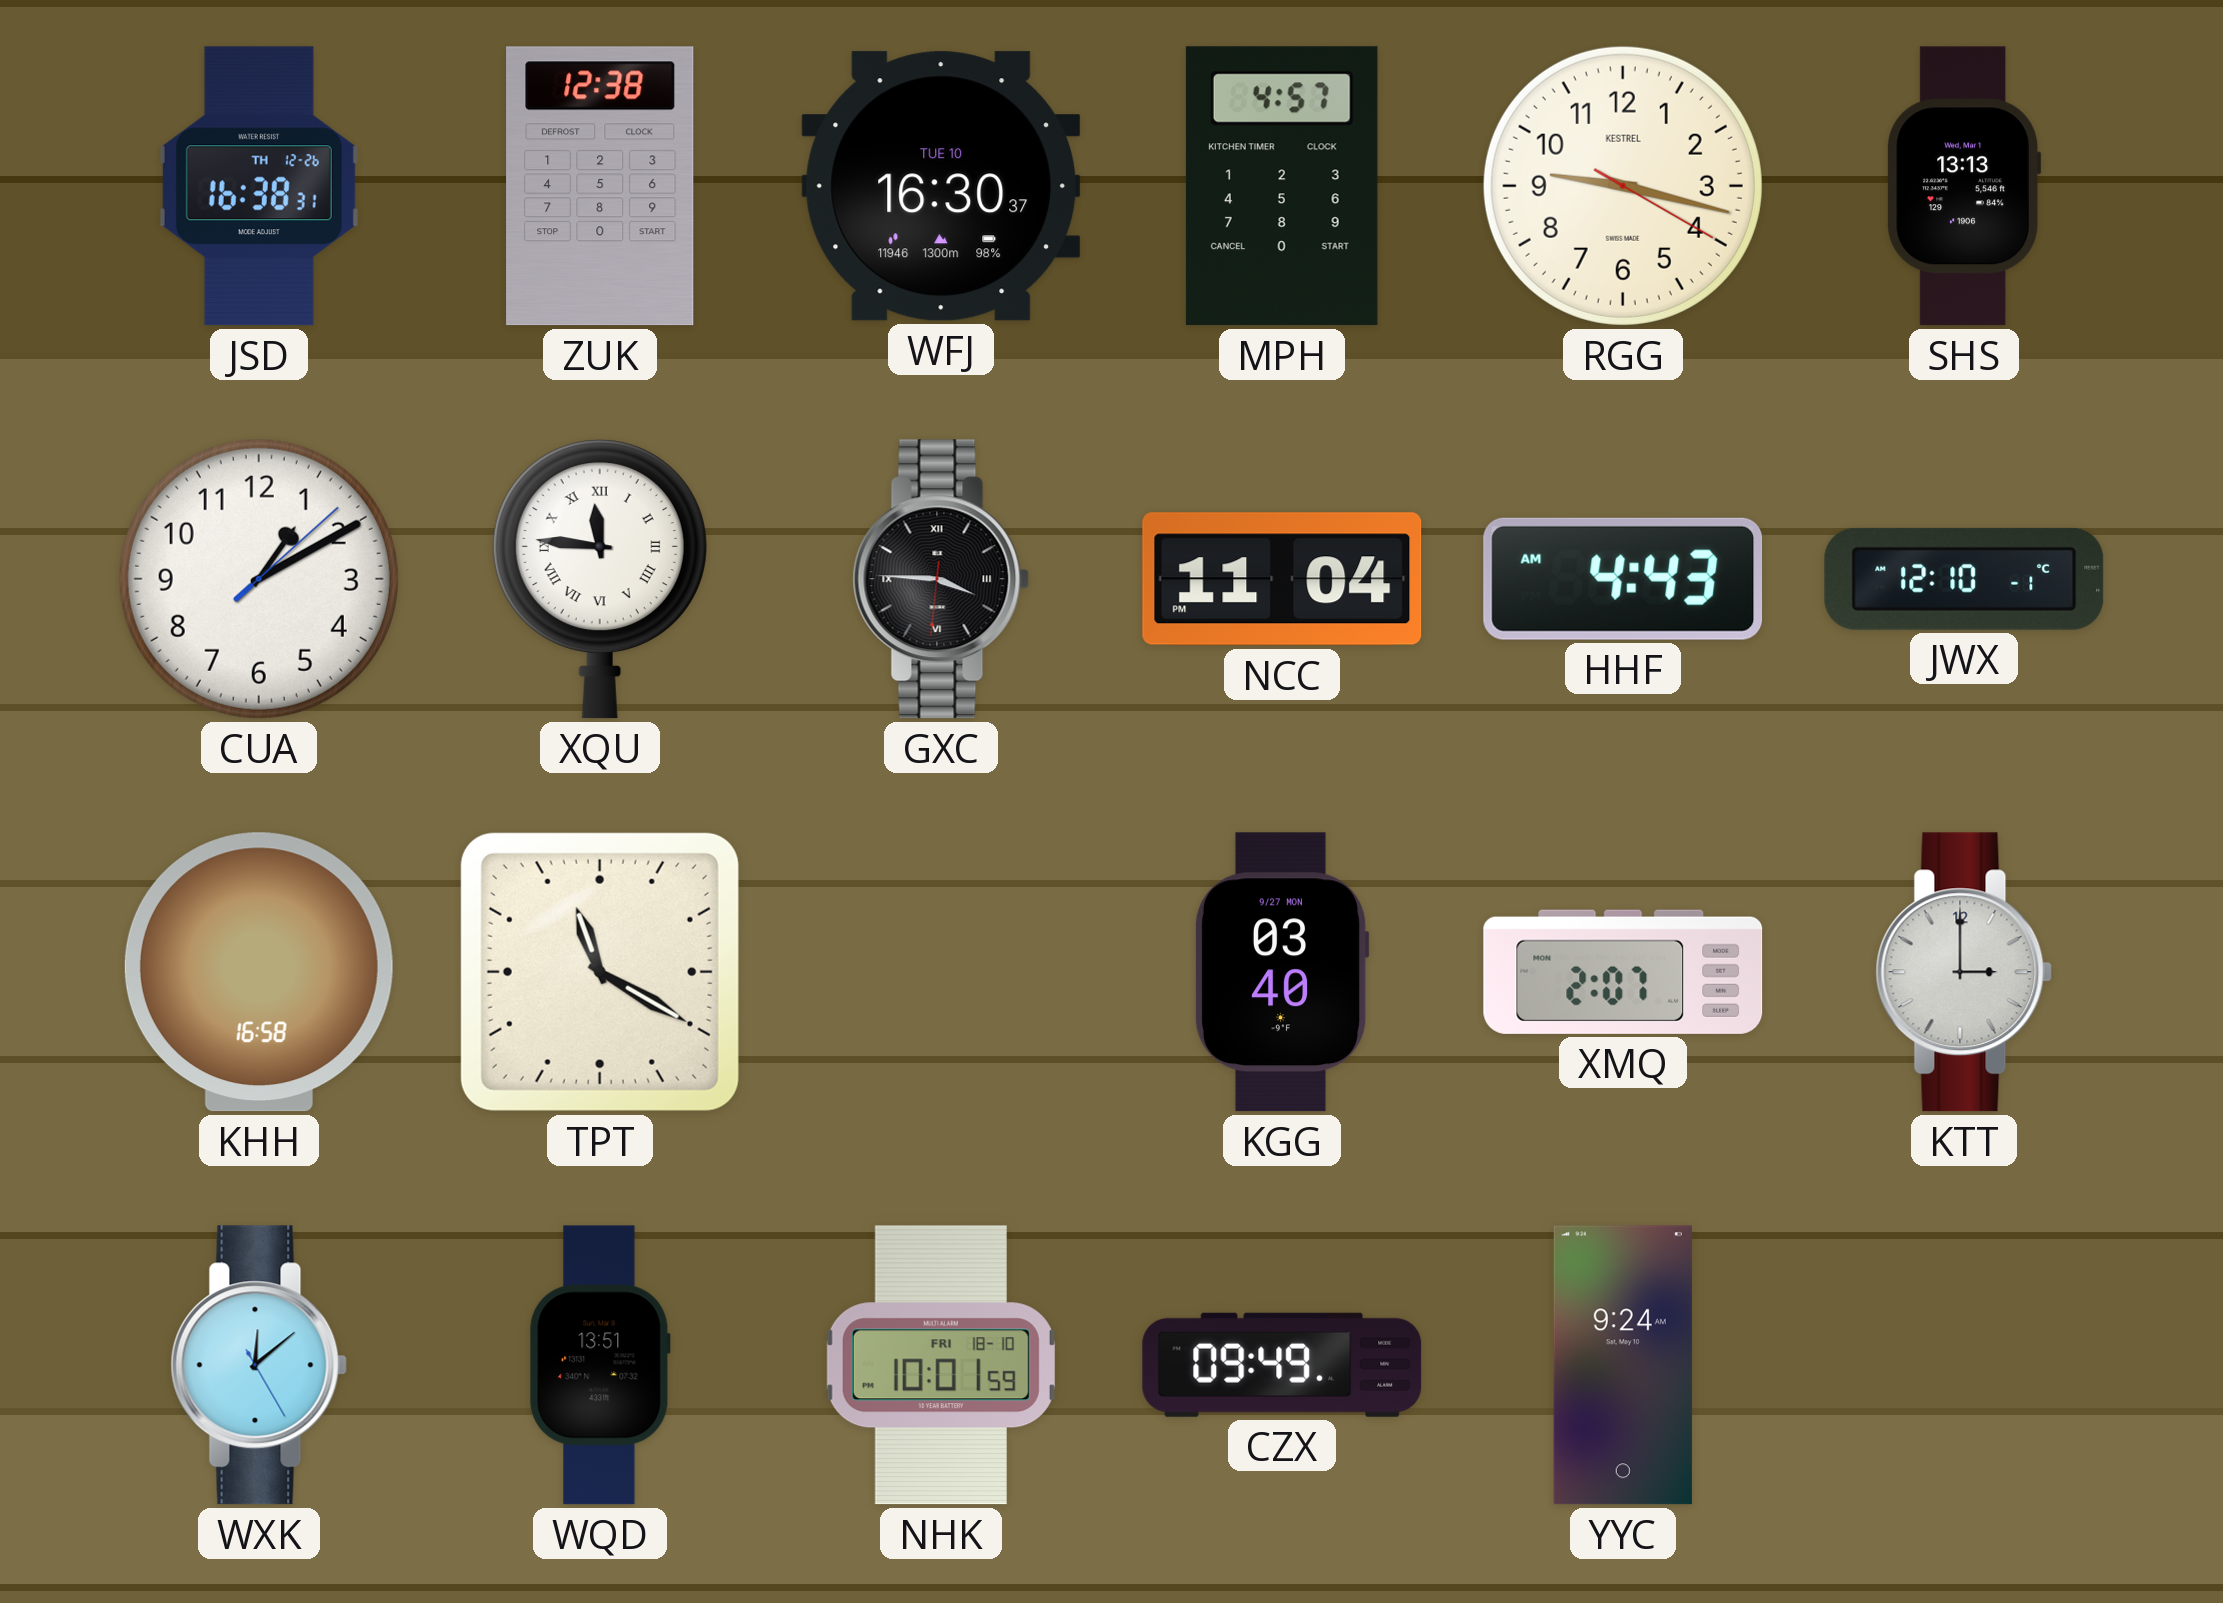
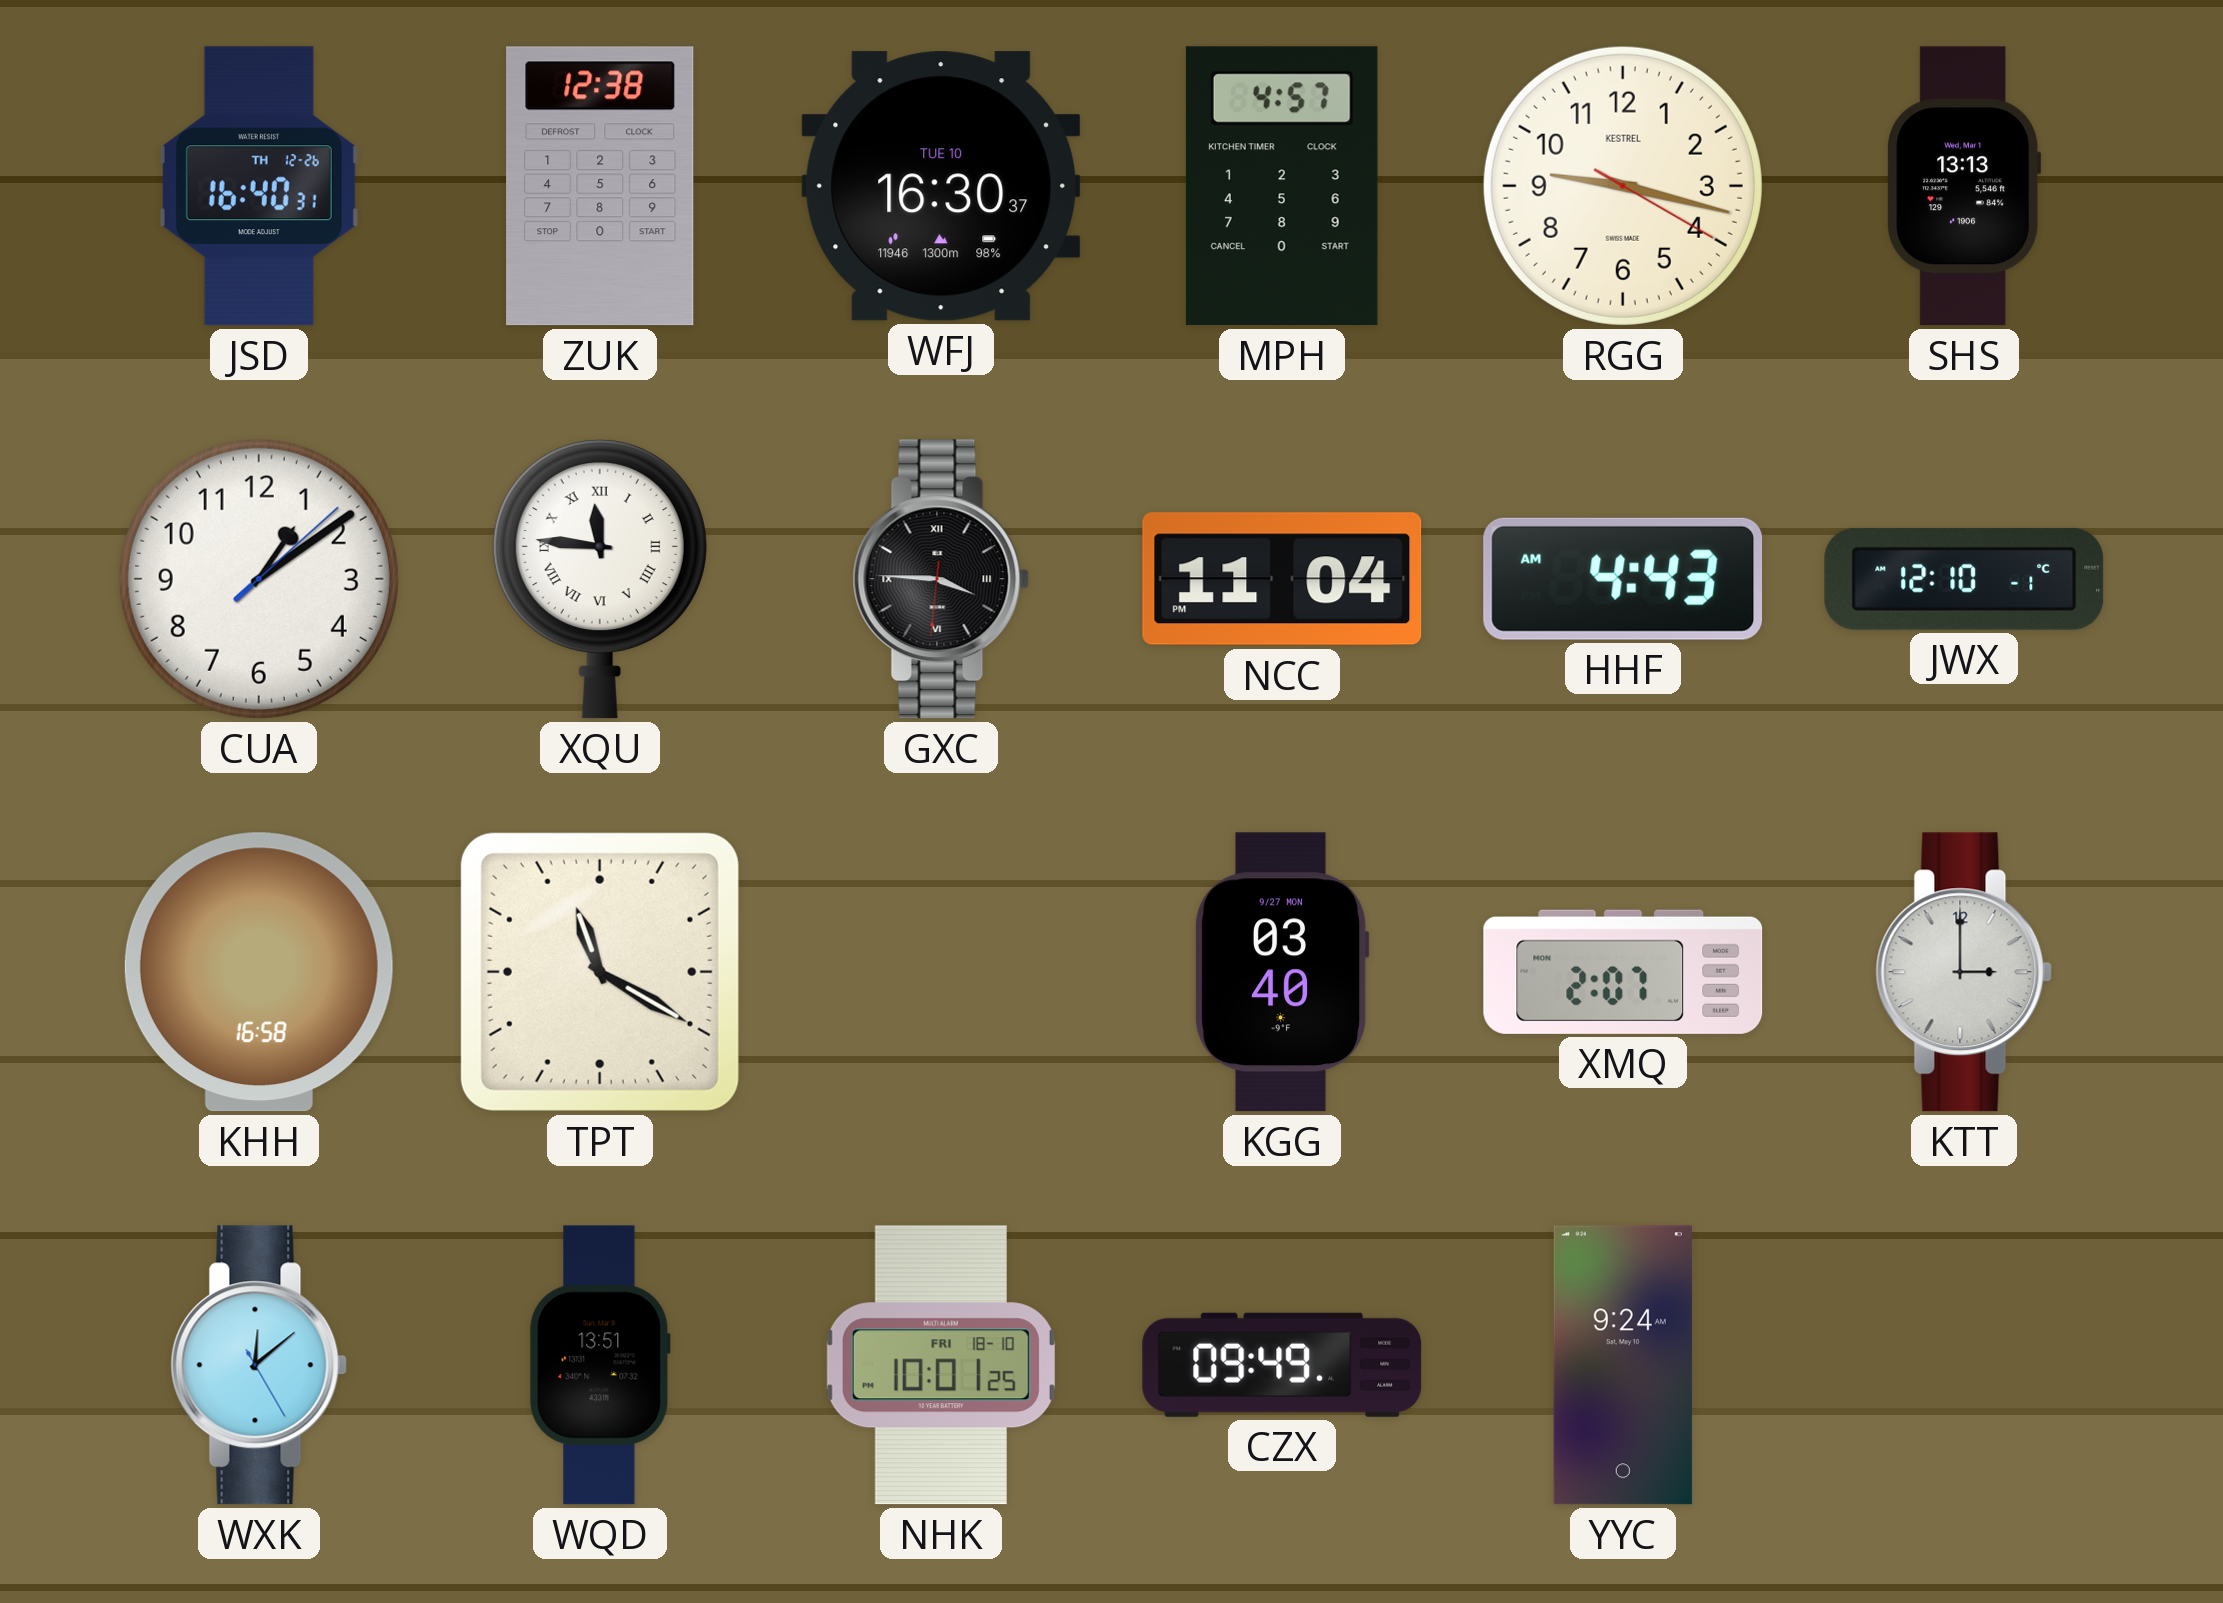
JSD: 16:38 -> 16:40 (259, 186)
CUA: 1:10 -> 1:09 (259, 579)
NHK: 10:01:59 -> 10:01:25 (941, 1365)
